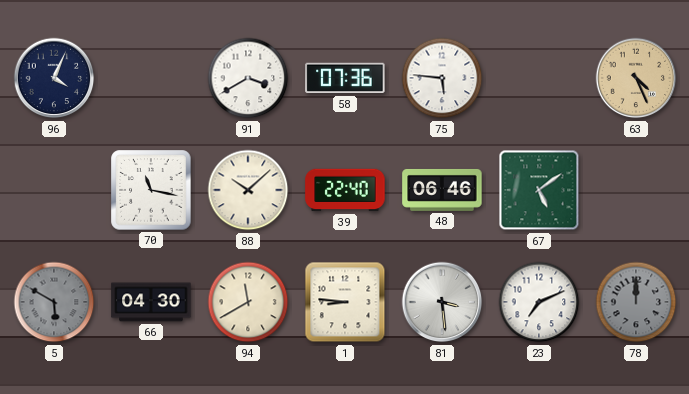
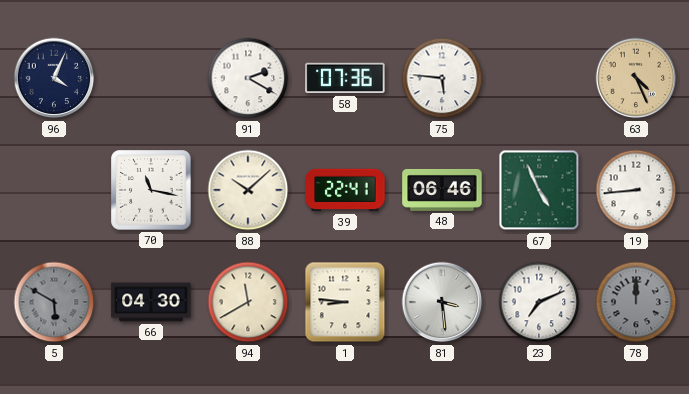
91: 3:40 -> 2:20 (248, 78)
39: 22:40 -> 22:41 (345, 190)
67: 5:09 -> 4:56 (539, 190)
19: none -> 8:44 (636, 190)
